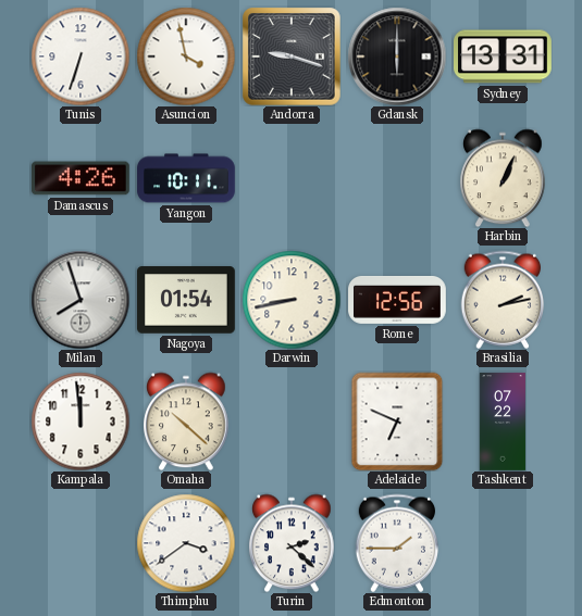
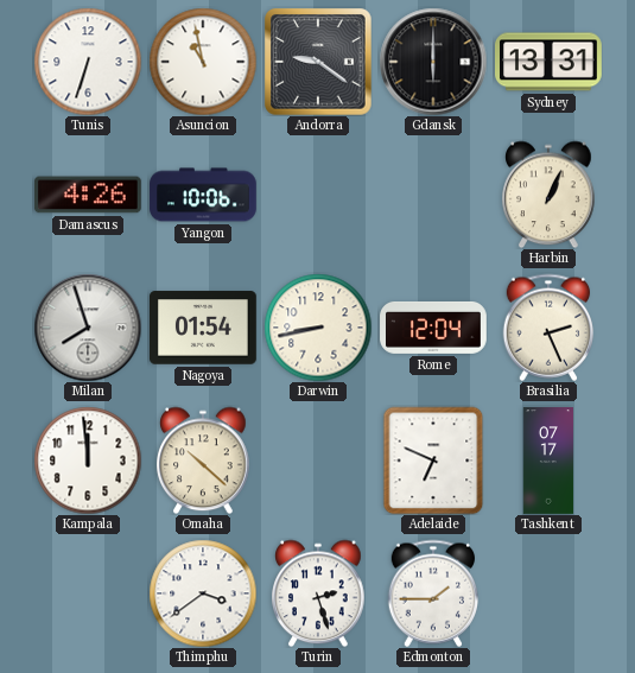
Asuncion: 3:58 -> 10:58 (203, 62)
Andorra: 9:18 -> 9:21 (318, 62)
Yangon: 10:11 -> 10:06 (203, 195)
Rome: 12:56 -> 12:04 (433, 328)
Brasilia: 2:13 -> 2:26 (547, 328)
Tashkent: 07:22 -> 07:17 (548, 461)
Turin: 2:22 -> 2:27 (318, 593)
